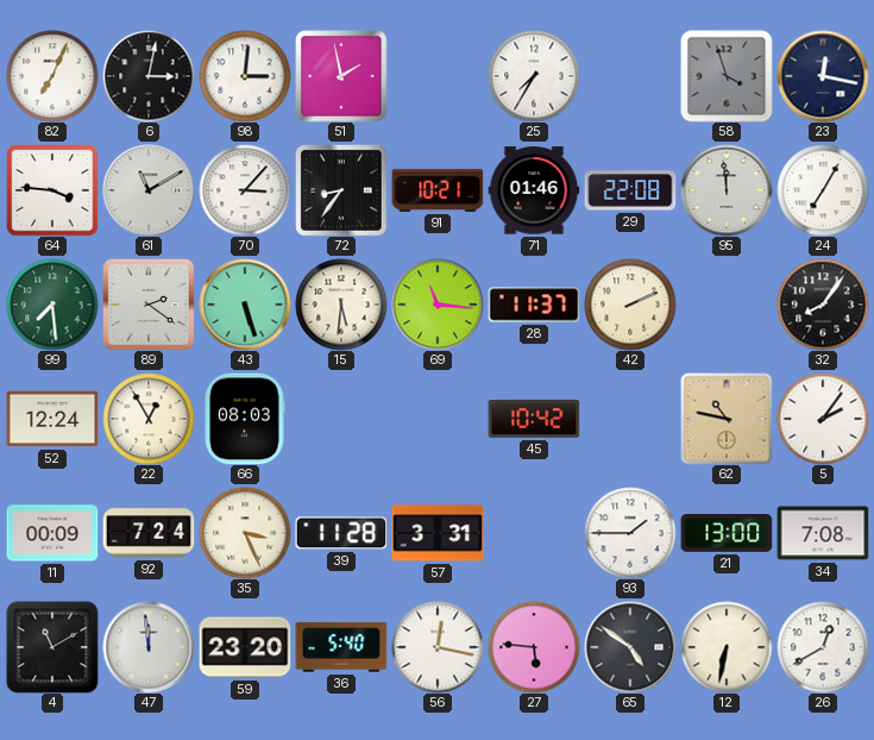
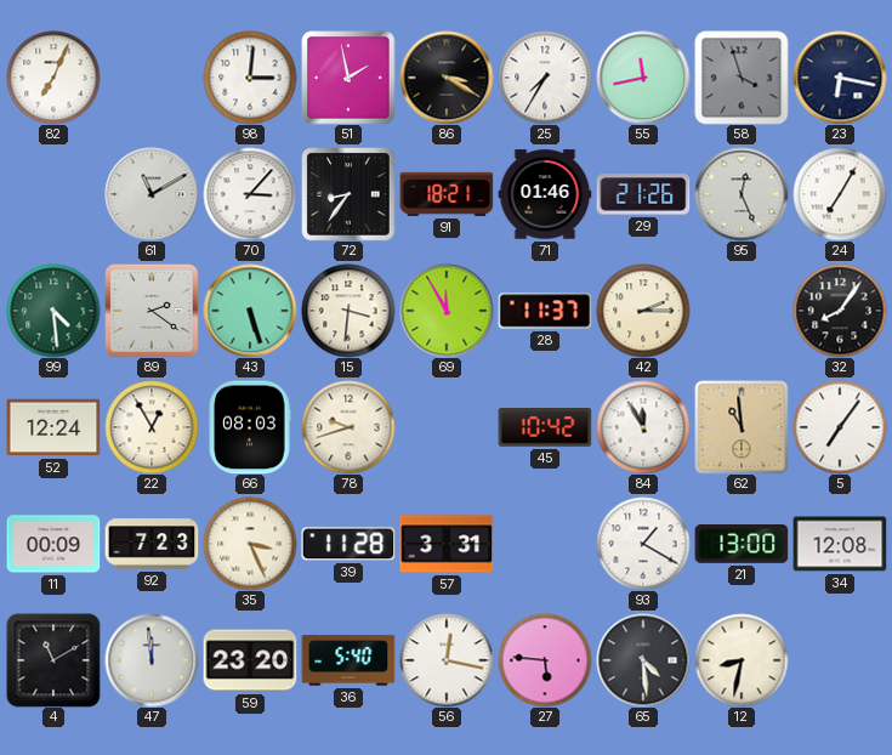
6: 3:02 -> none (149, 76)
86: none -> 3:20 (447, 78)
55: none -> 11:43 (643, 78)
23: 12:17 -> 6:17 (840, 78)
64: 3:46 -> none (52, 190)
91: 10:21 -> 18:21 (447, 194)
29: 22:08 -> 21:26 (643, 194)
95: 11:59 -> 12:26 (742, 194)
99: 7:29 -> 4:29 (53, 311)
15: 5:31 -> 3:31 (348, 311)
69: 11:16 -> 11:55 (447, 311)
42: 2:11 -> 2:15 (643, 311)
78: none -> 9:42 (348, 427)
84: none -> 11:55 (643, 427)
62: 10:47 -> 10:59 (742, 427)
5: 2:06 -> 7:06 (840, 427)
92: 7:24 -> 7:23 (152, 544)
93: 1:45 -> 1:20 (643, 544)
34: 7:08 -> 12:08 (840, 544)
65: 4:51 -> 4:29 (643, 660)
12: 6:32 -> 8:32 (742, 660)
26: 12:40 -> none (823, 647)
